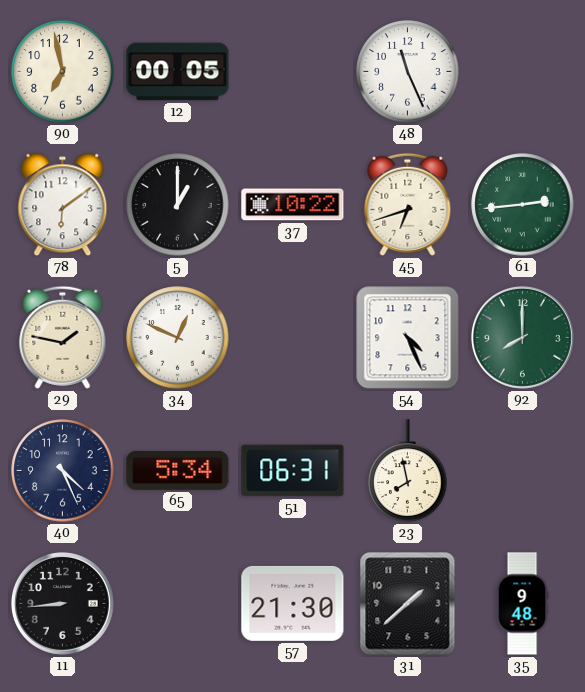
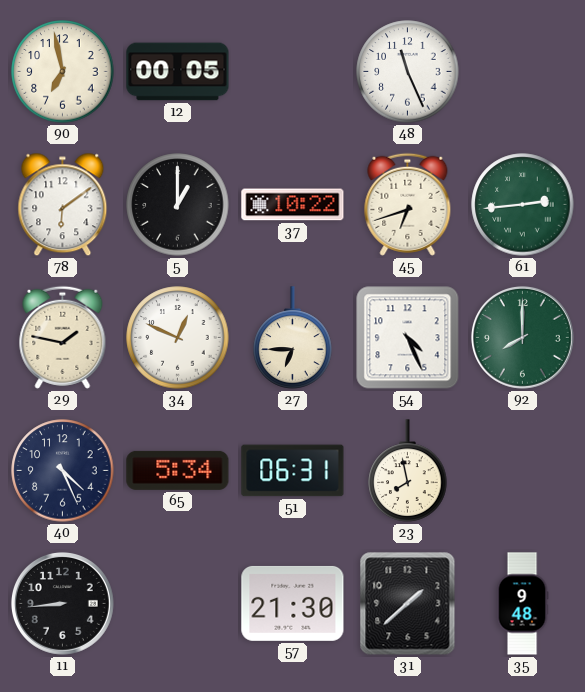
27: none -> 6:45 (293, 338)
